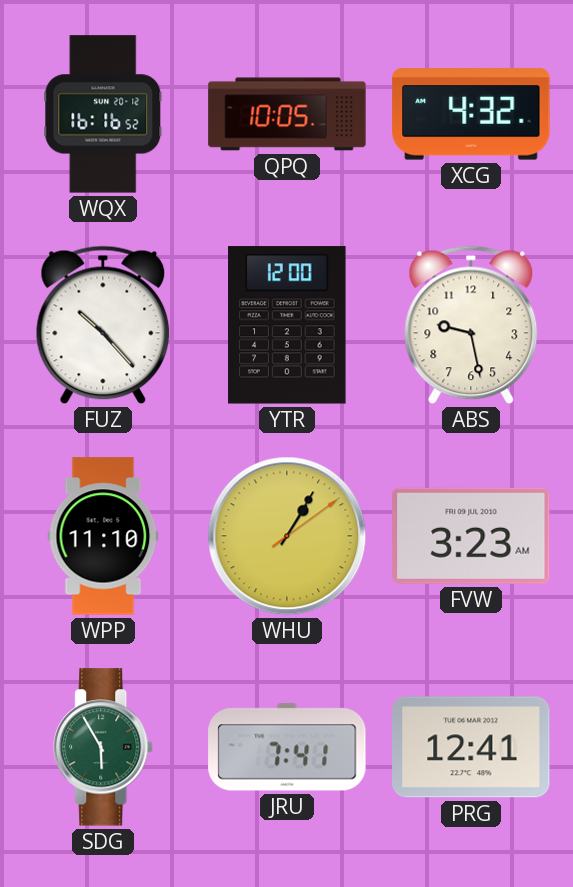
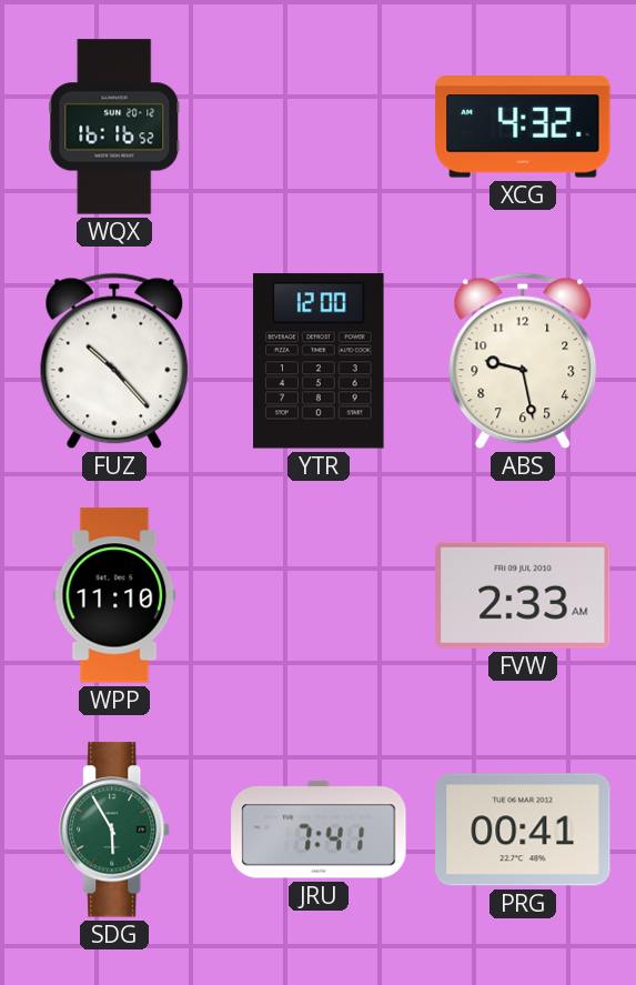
QPQ: 10:05 -> none (287, 114)
WHU: 1:05 -> none (287, 536)
FVW: 3:23 -> 2:33 (523, 595)
PRG: 12:41 -> 00:41 (523, 830)
